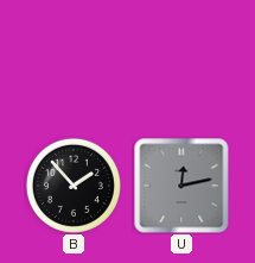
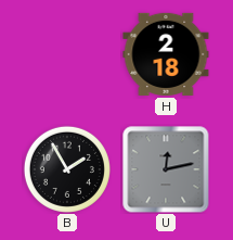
H: none -> 2:18 (166, 54)
B: 1:53 -> 1:55 (67, 169)
